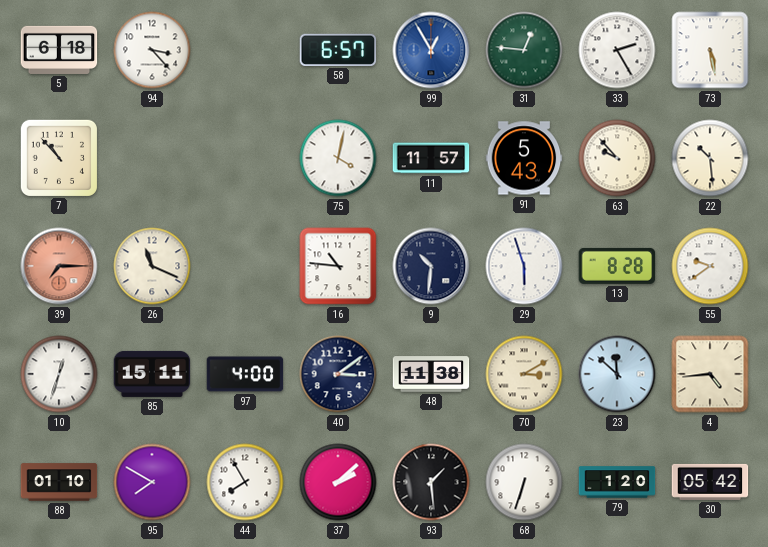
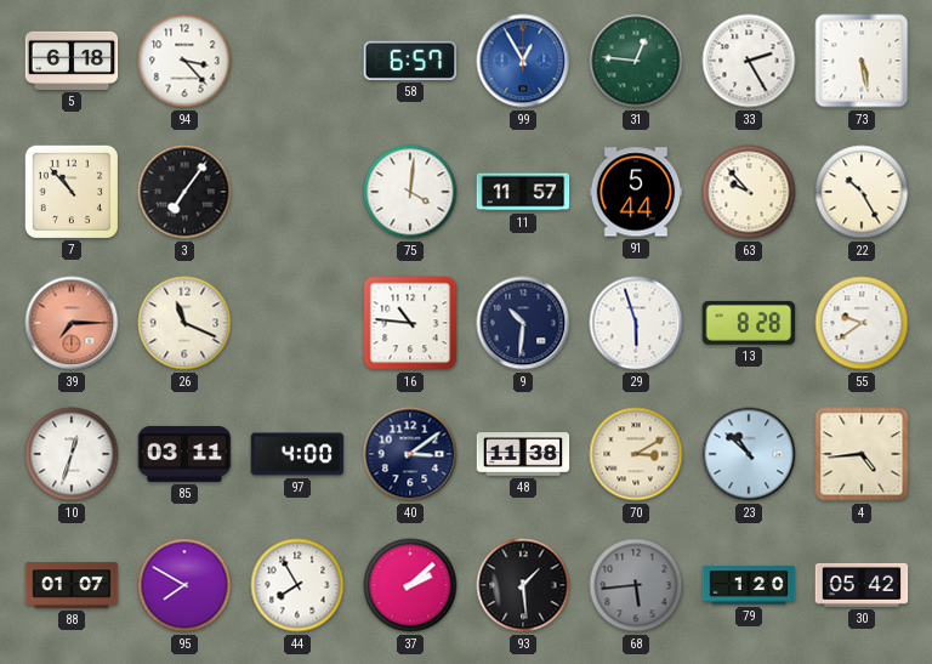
3: none -> 7:06 (184, 192)
75: 4:02 -> 4:01 (410, 192)
91: 5:43 -> 5:44 (636, 192)
22: 10:29 -> 10:25 (862, 192)
85: 15:11 -> 03:11 (184, 454)
23: 11:52 -> 10:52 (749, 454)
88: 01:10 -> 01:07 (72, 585)
68: 6:33 -> 5:44 (636, 585)
68 dial: white -> grey (636, 585)
